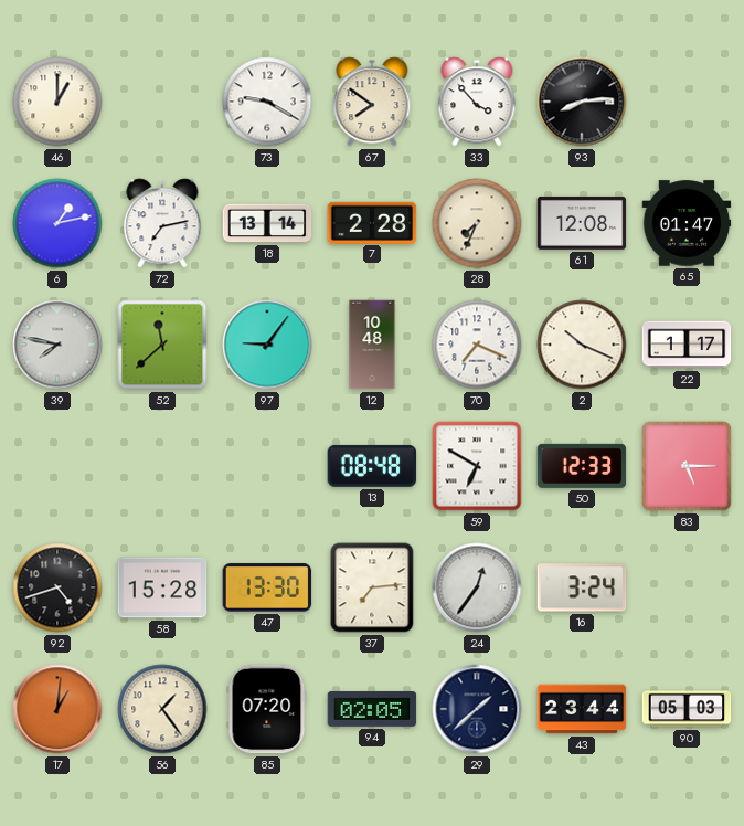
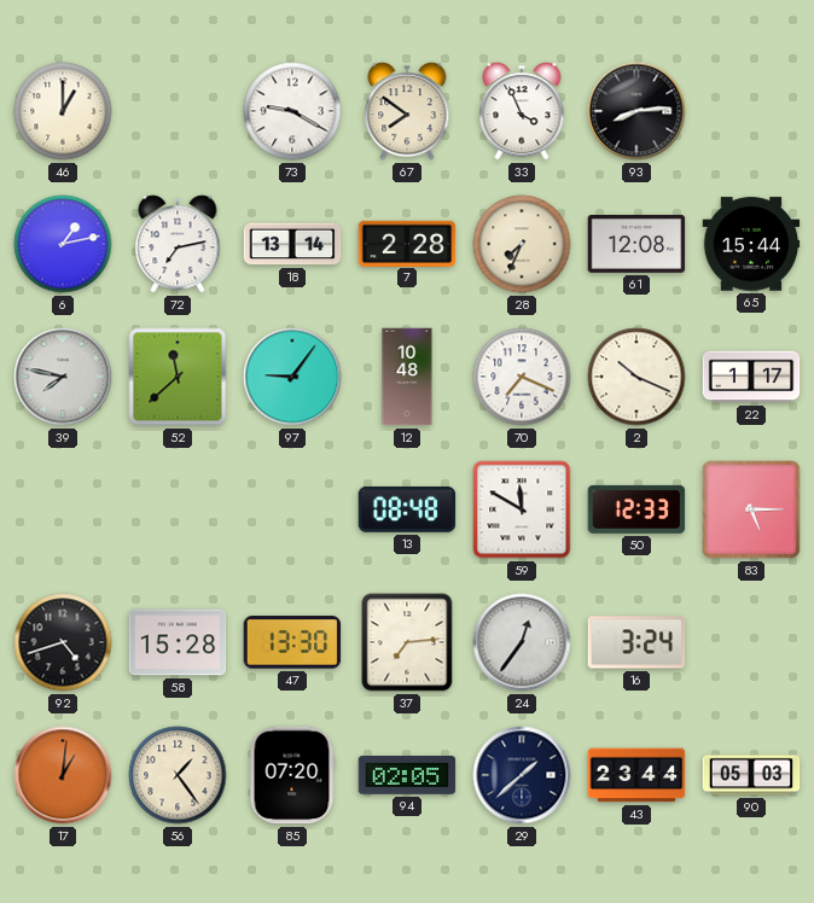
33: 3:53 -> 3:56 (522, 111)
65: 01:47 -> 15:44 (751, 244)
59: 6:50 -> 11:50 (522, 509)
